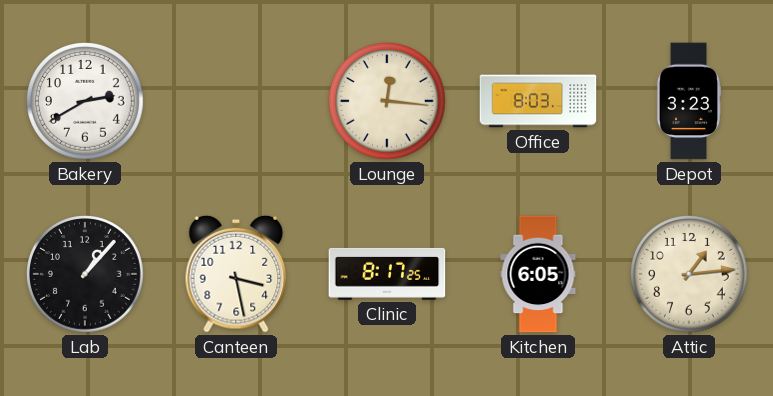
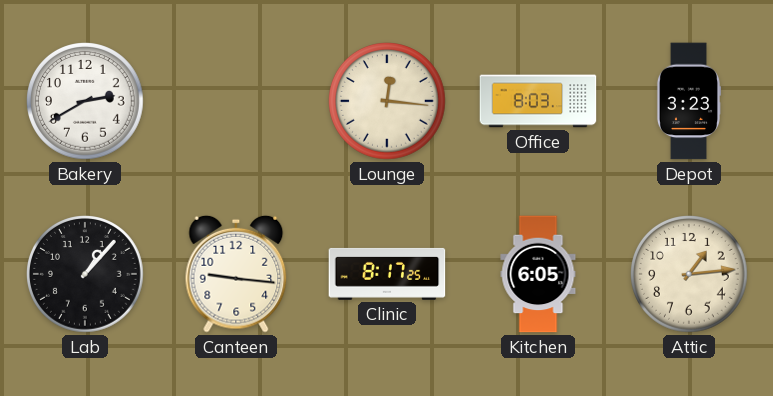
Canteen: 3:28 -> 9:16 (236, 274)
